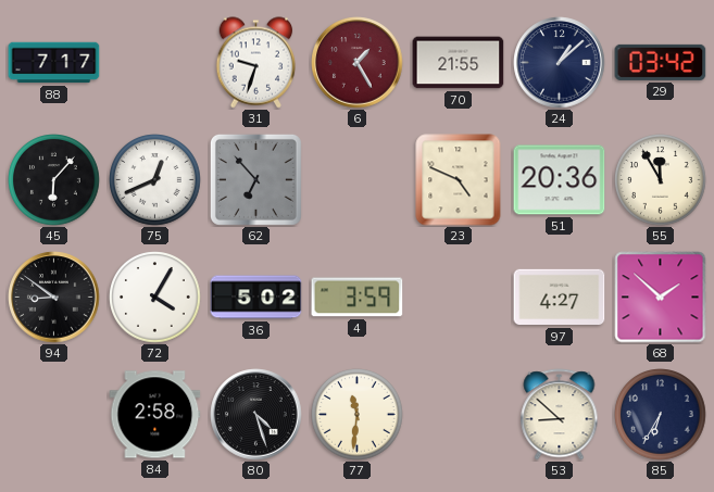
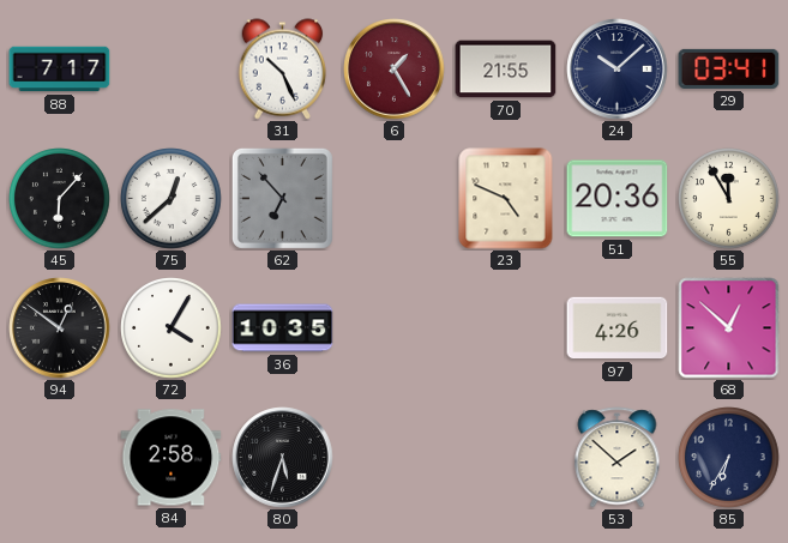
31: 9:33 -> 10:26 (283, 70)
24: 1:08 -> 10:08 (618, 70)
29: 03:42 -> 03:41 (729, 68)
75: 12:41 -> 12:38 (172, 199)
94: 8:51 -> 12:51 (60, 328)
36: 5:02 -> 10:35 (283, 328)
4: 3:59 -> none (358, 298)
97: 4:27 -> 4:26 (618, 328)
68: 1:52 -> 12:52 (729, 328)
80: 4:27 -> 5:33 (283, 458)
77: 11:31 -> none (358, 415)
53: 8:52 -> 1:52 (618, 458)
